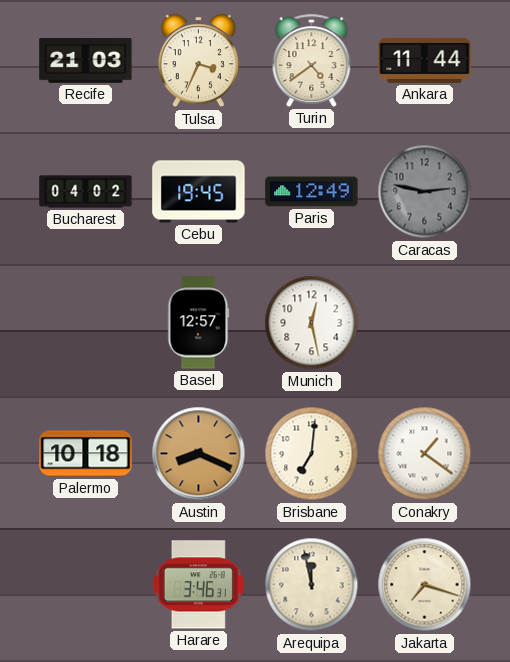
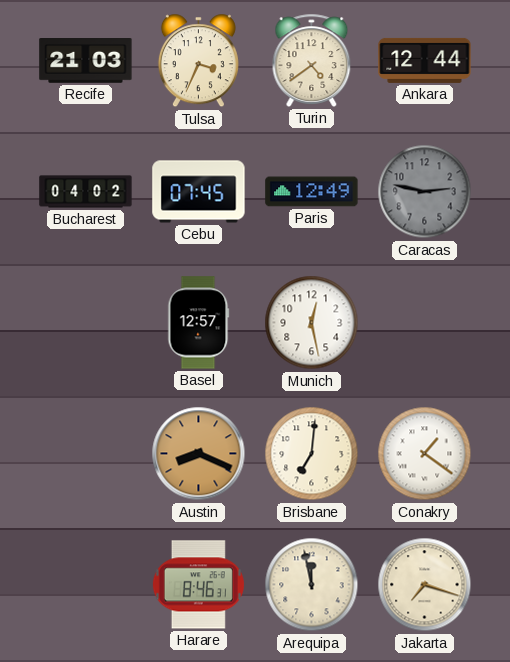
Ankara: 11:44 -> 12:44 (425, 60)
Cebu: 19:45 -> 07:45 (199, 192)
Palermo: 10:18 -> none (86, 454)
Harare: 3:46 -> 8:46 (198, 585)
